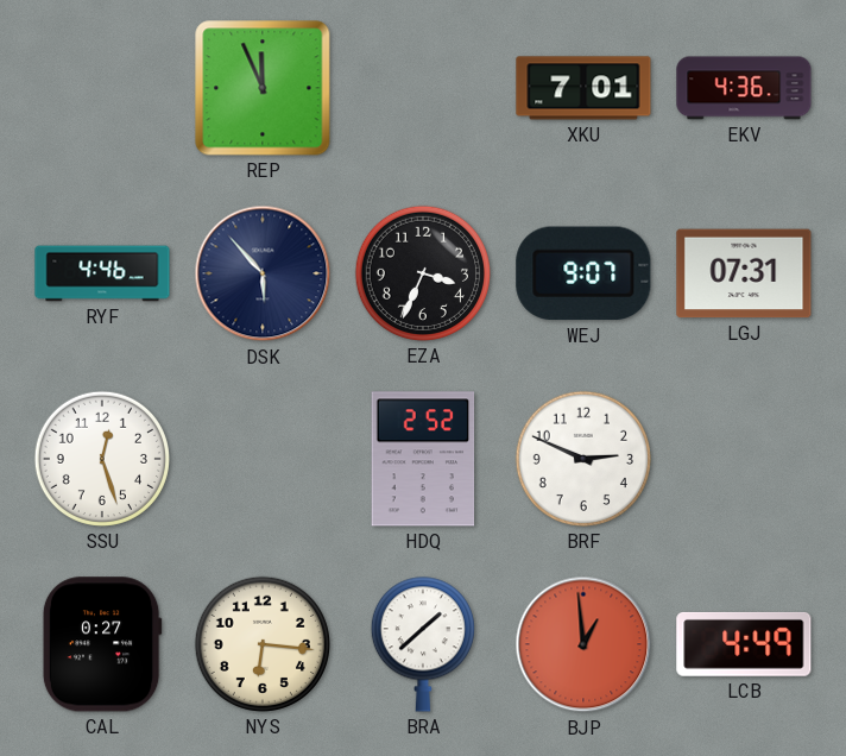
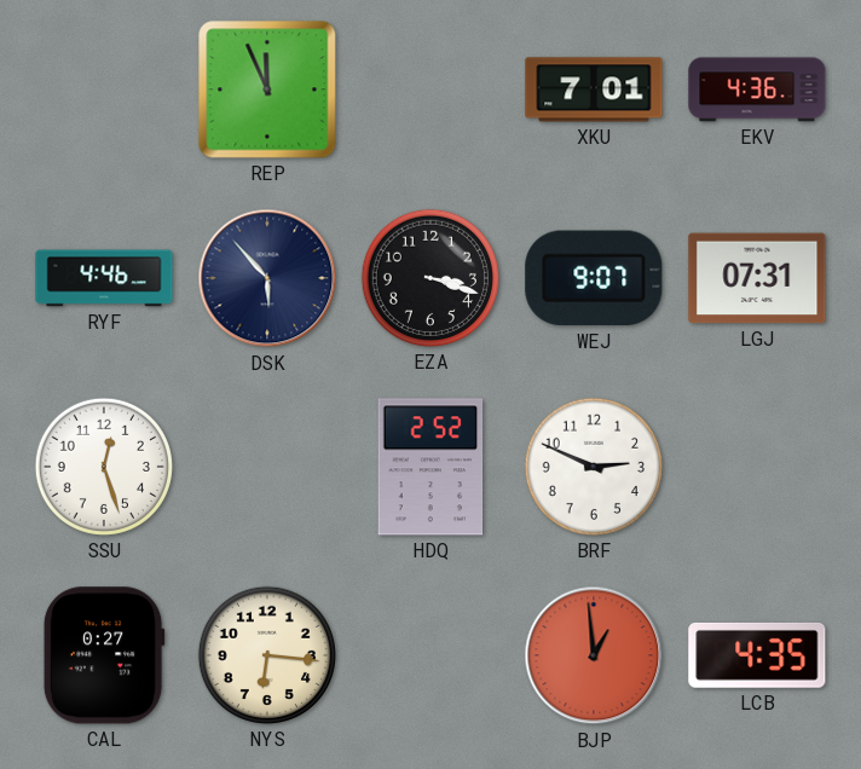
EZA: 3:34 -> 3:18 (431, 278)
BRA: 1:38 -> none (423, 644)
LCB: 4:49 -> 4:35 (757, 655)
